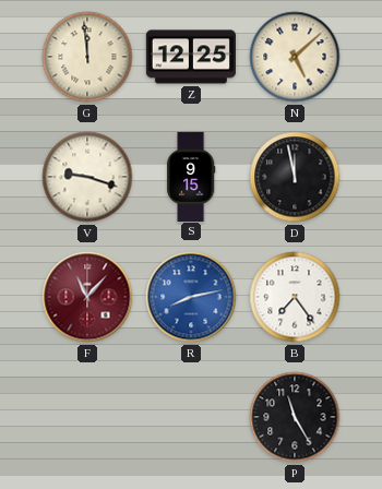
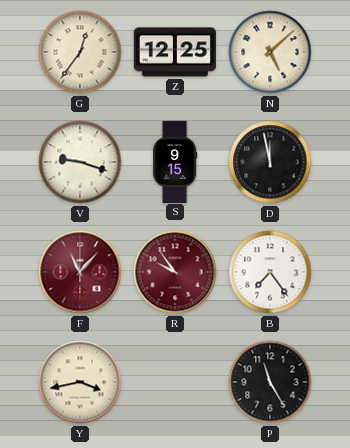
G: 11:59 -> 12:36 (80, 52)
R: 8:13 -> 9:54 (175, 272)
R dial: blue -> burgundy (175, 272)
Y: none -> 3:43 (80, 382)
